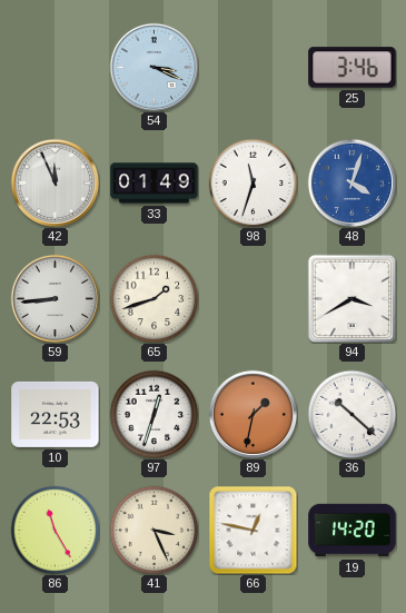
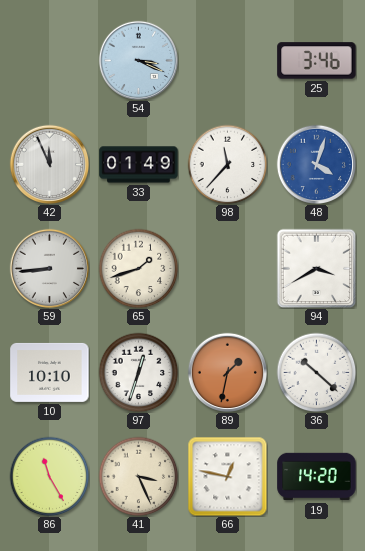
98: 11:33 -> 11:37 (227, 164)
10: 22:53 -> 10:10 (50, 372)
